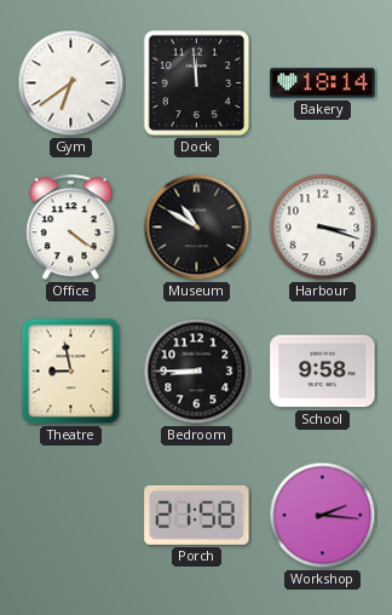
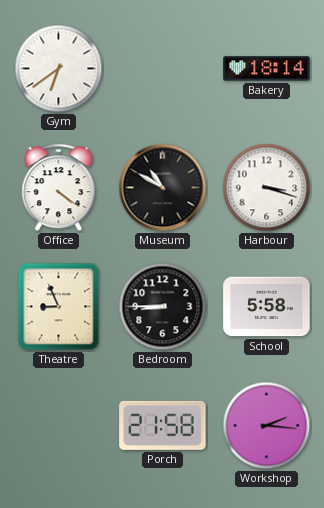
Dock: 11:59 -> none (197, 84)
Theatre: 8:58 -> 8:56 (59, 307)
School: 9:58 -> 5:58 (267, 307)
